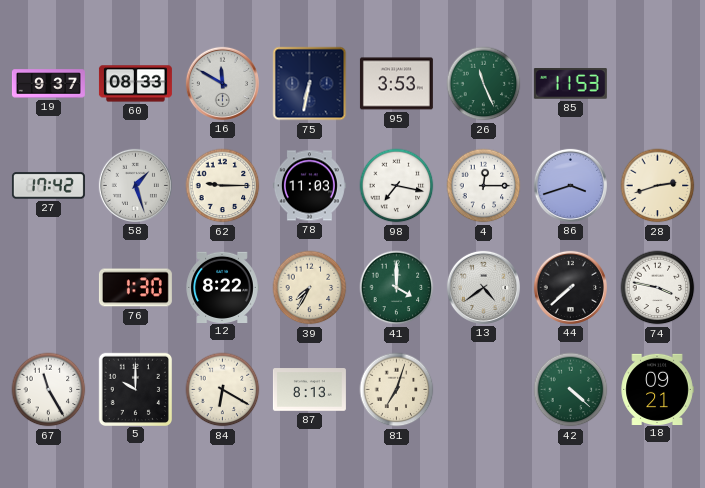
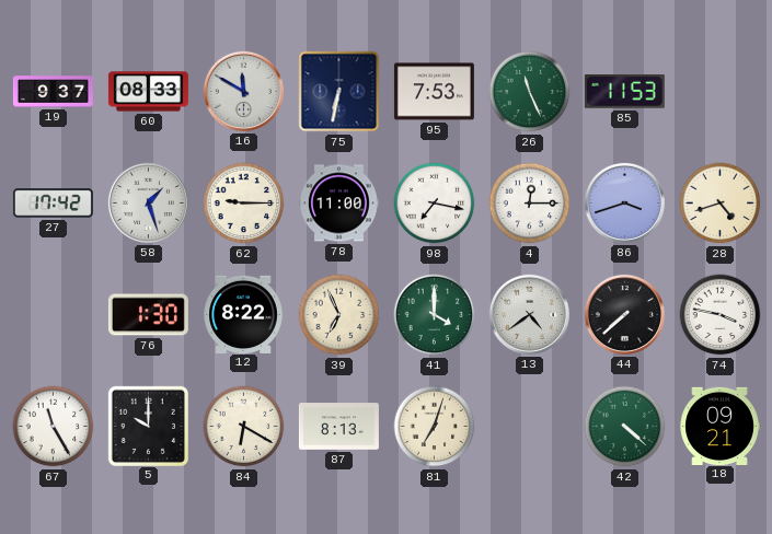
95: 3:53 -> 7:53 (434, 92)
78: 11:03 -> 11:00 (338, 204)
28: 2:42 -> 4:42 (721, 204)
39: 7:35 -> 6:56 (339, 315)
